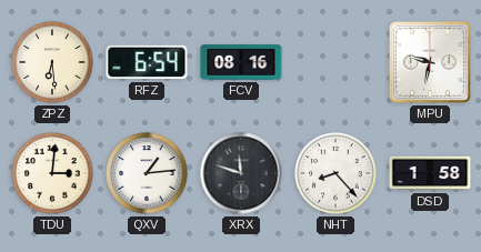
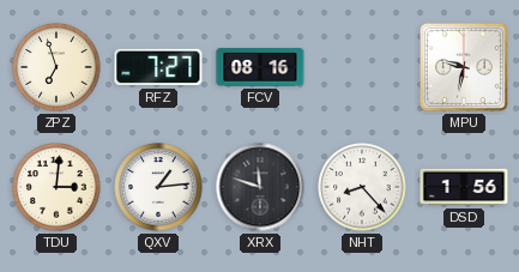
ZPZ: 6:29 -> 6:57 (56, 67)
RFZ: 6:54 -> 7:27 (158, 67)
DSD: 1:58 -> 1:56 (464, 187)
